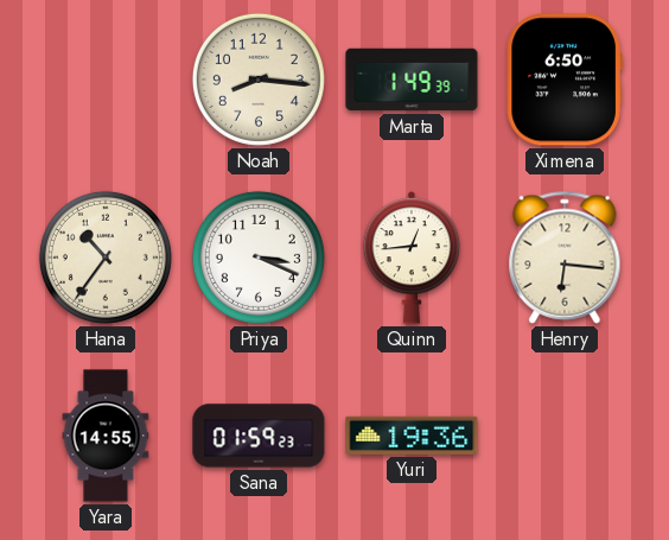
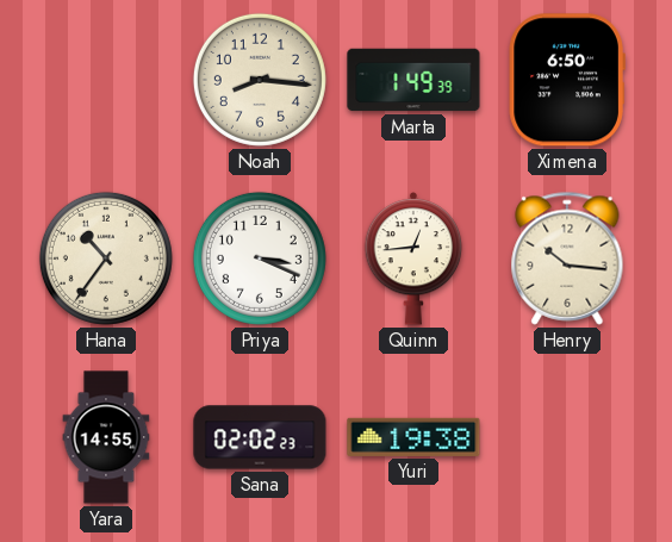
Henry: 6:16 -> 10:16 (567, 258)
Sana: 01:59 -> 02:02 (260, 437)
Yuri: 19:36 -> 19:38 (413, 437)
